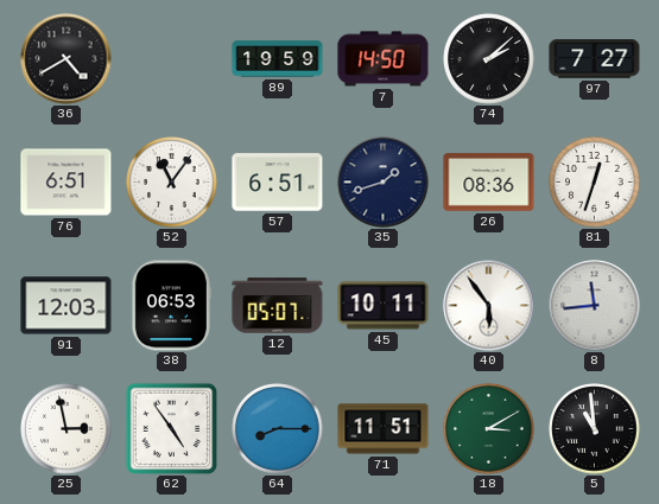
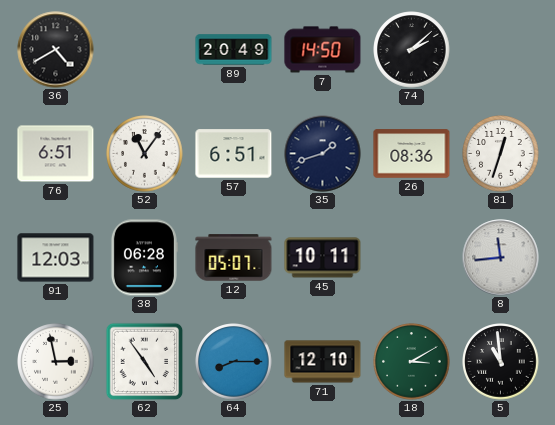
89: 19:59 -> 20:49 (234, 50)
97: 7:27 -> none (595, 59)
38: 06:53 -> 06:28 (144, 258)
40: 5:54 -> none (489, 306)
71: 11:51 -> 12:10 (323, 362)
